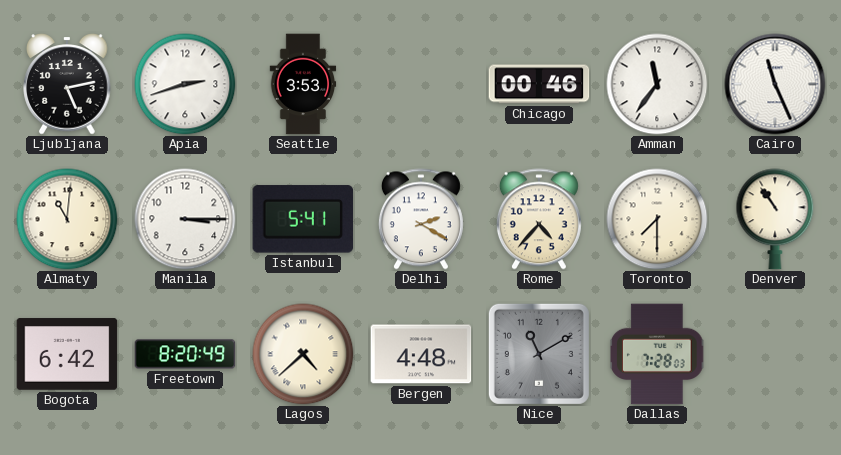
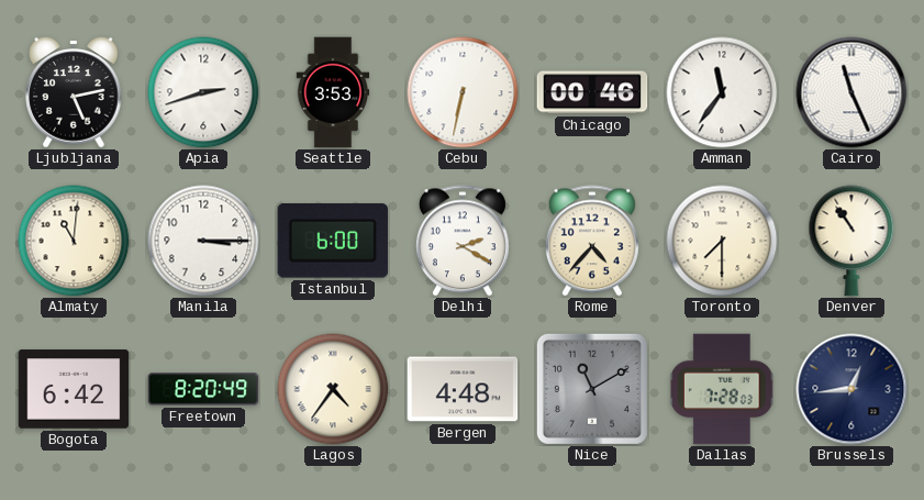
Cebu: none -> 6:32 (463, 92)
Istanbul: 5:41 -> 6:00 (333, 241)
Lagos: 4:38 -> 4:36 (333, 389)
Brussels: none -> 12:44 (851, 389)
